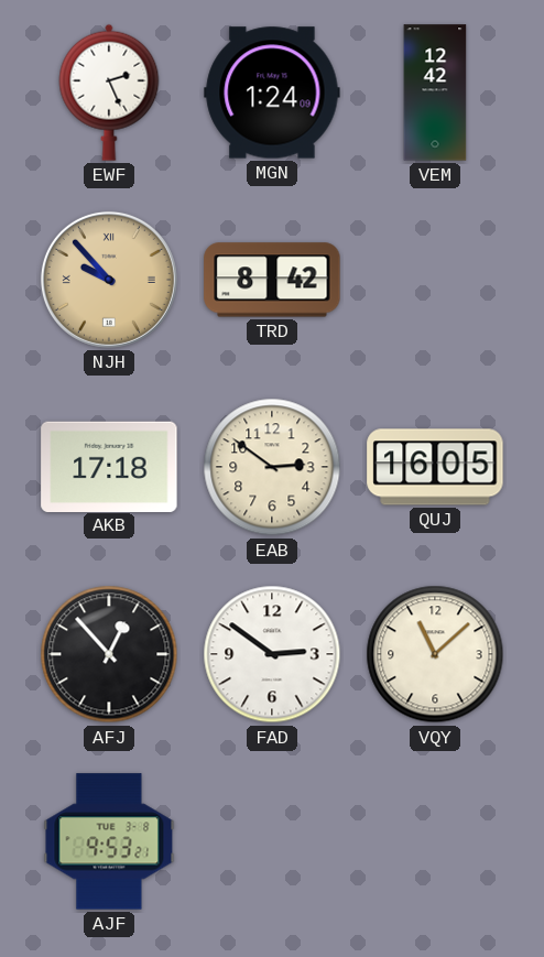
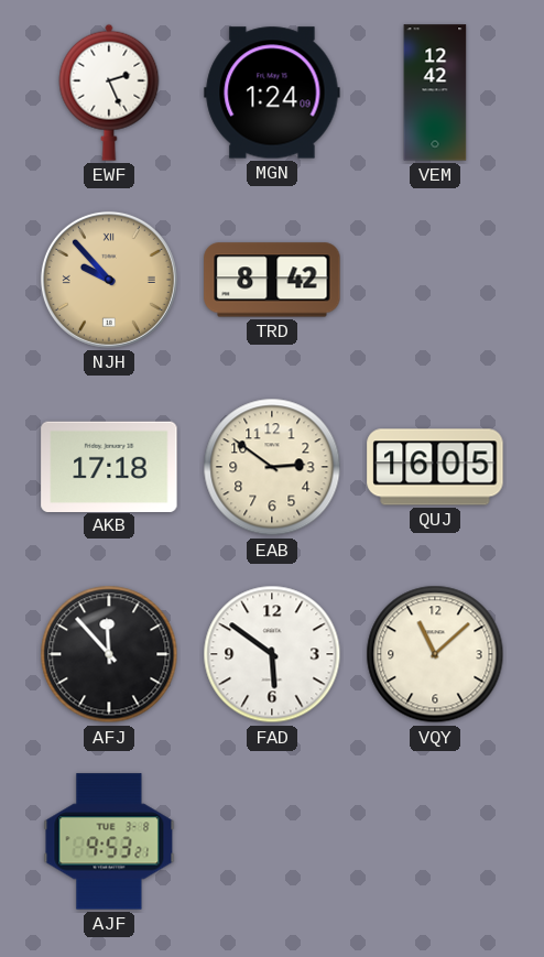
AFJ: 12:53 -> 11:53 (109, 654)
FAD: 2:51 -> 5:51 (272, 654)
